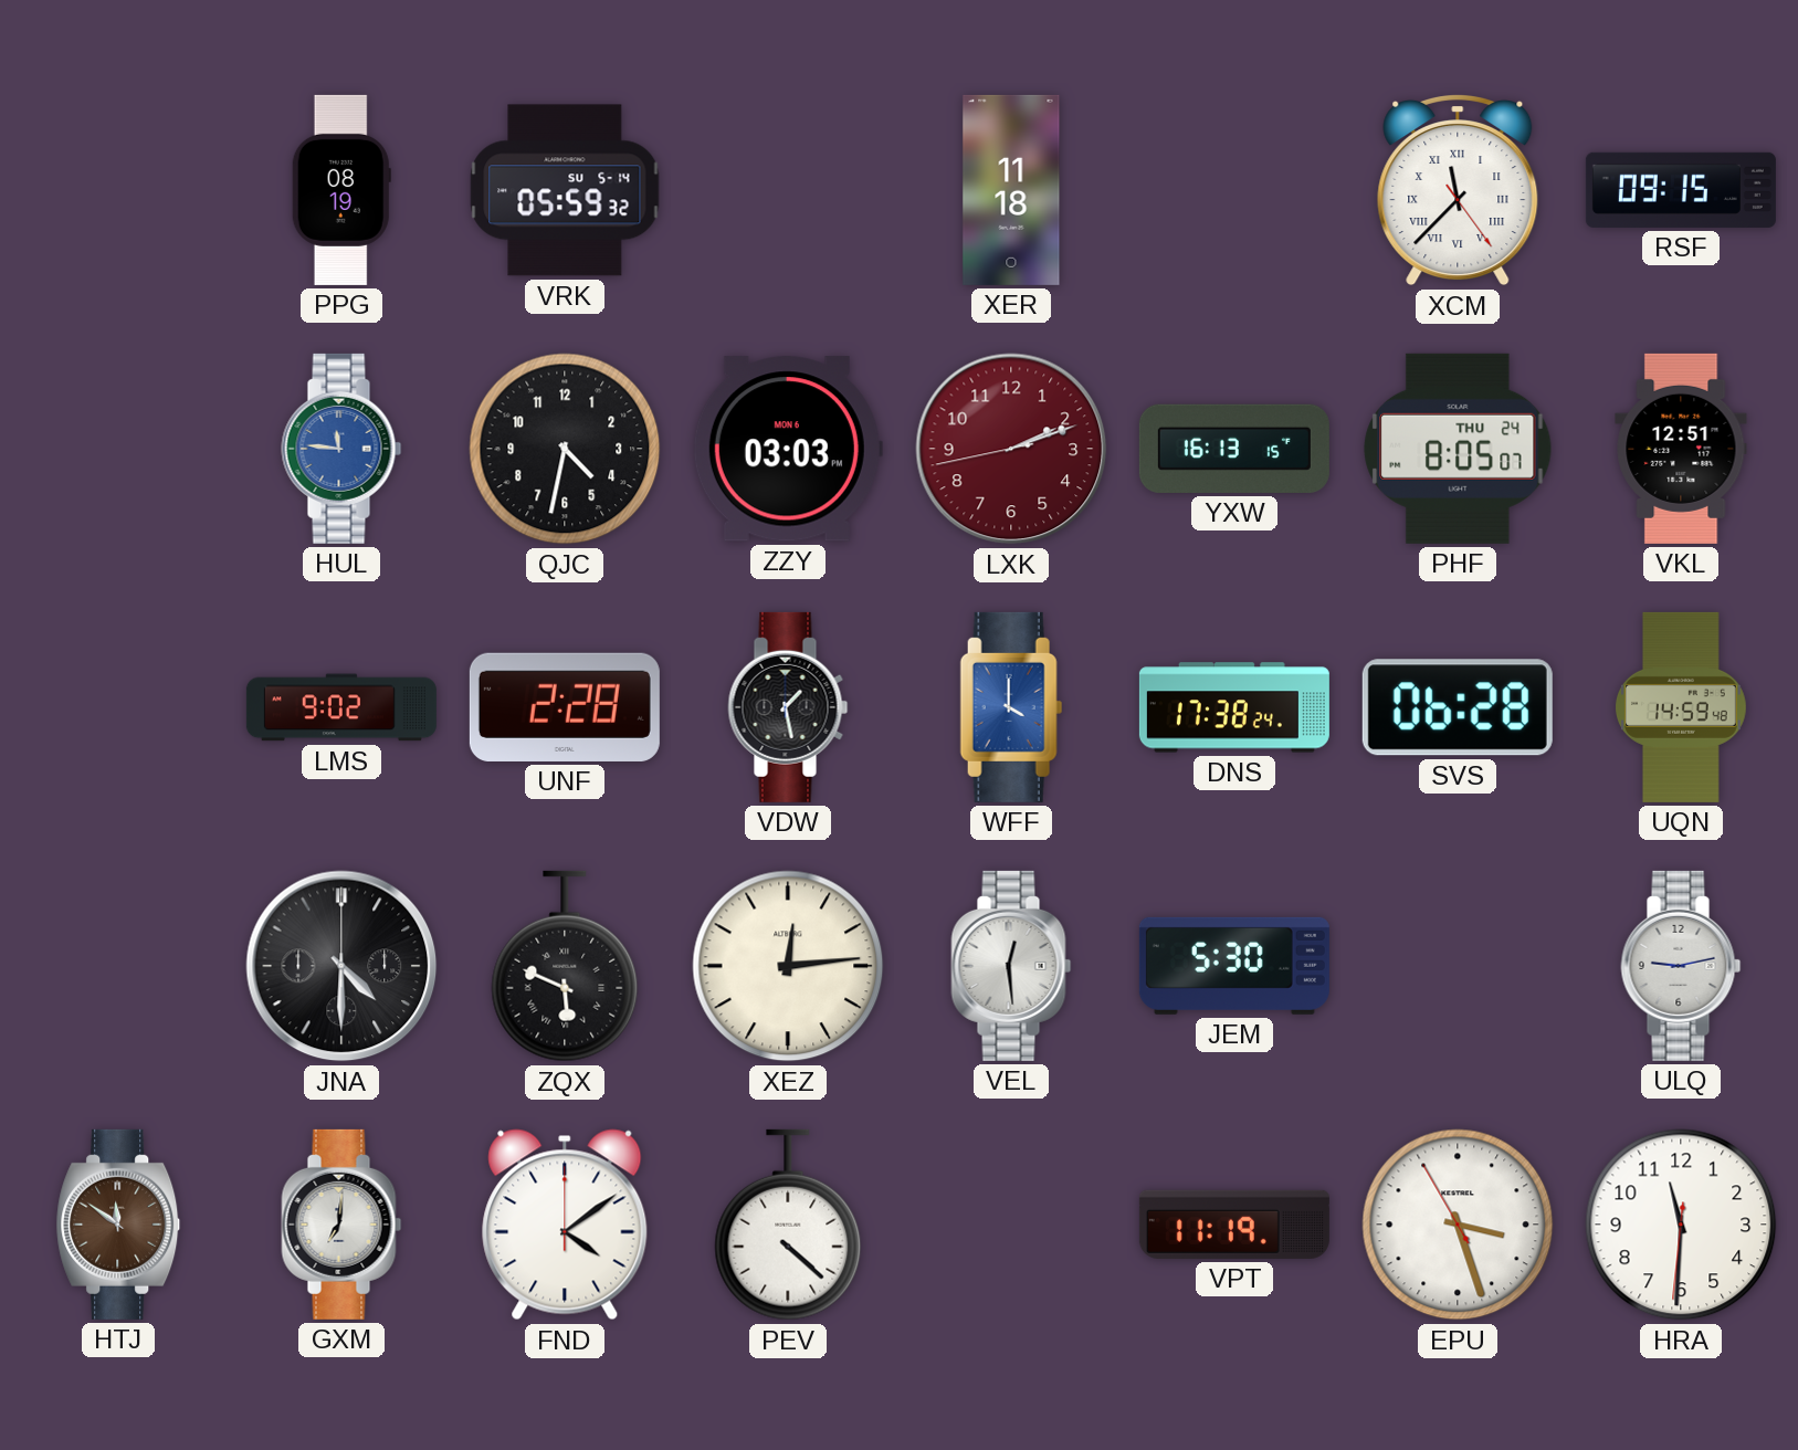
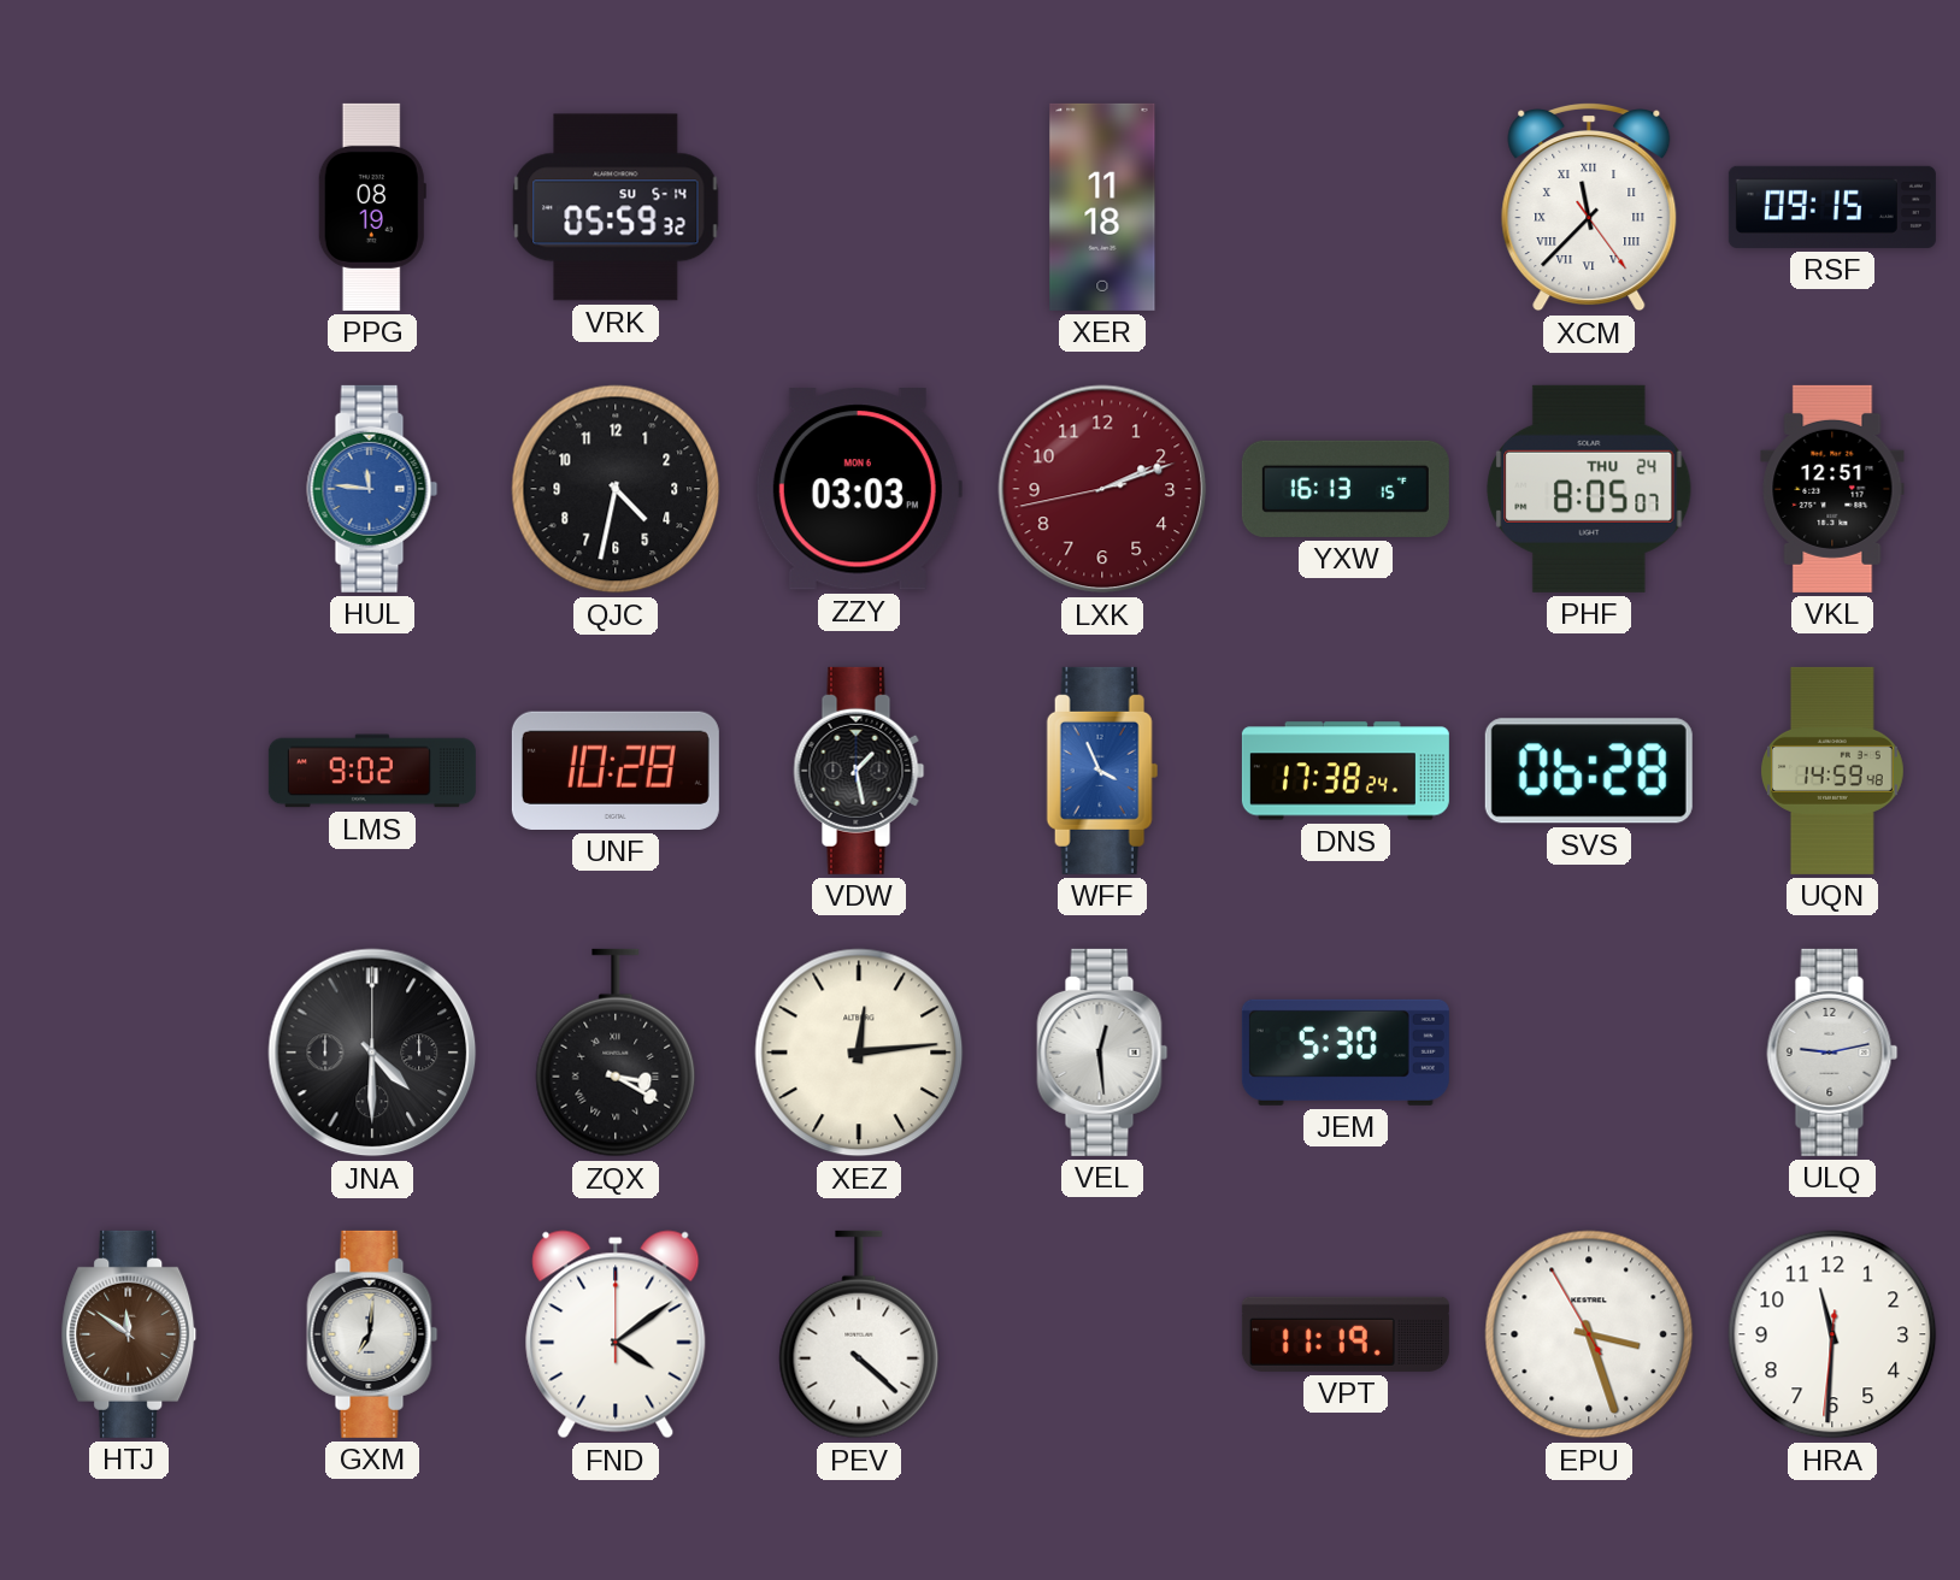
UNF: 2:28 -> 10:28 (616, 771)
WFF: 4:00 -> 3:56 (1102, 771)
ZQX: 5:49 -> 3:20 (616, 1053)
